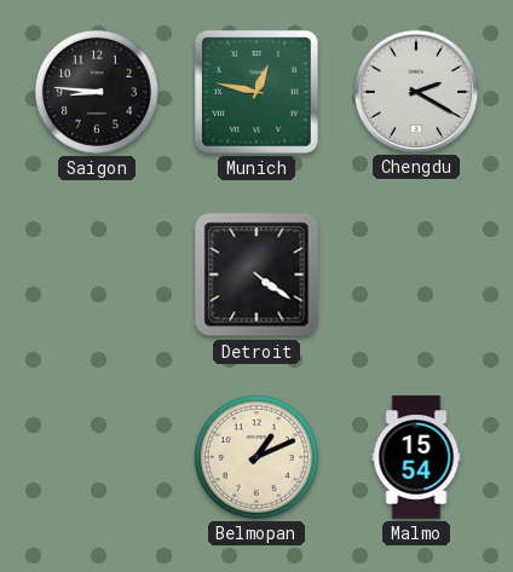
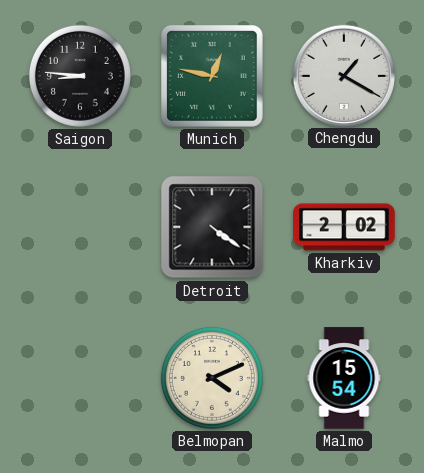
Chengdu: 2:20 -> 1:20 (343, 75)
Kharkiv: none -> 2:02 (344, 227)
Belmopan: 1:11 -> 4:11 (212, 378)
